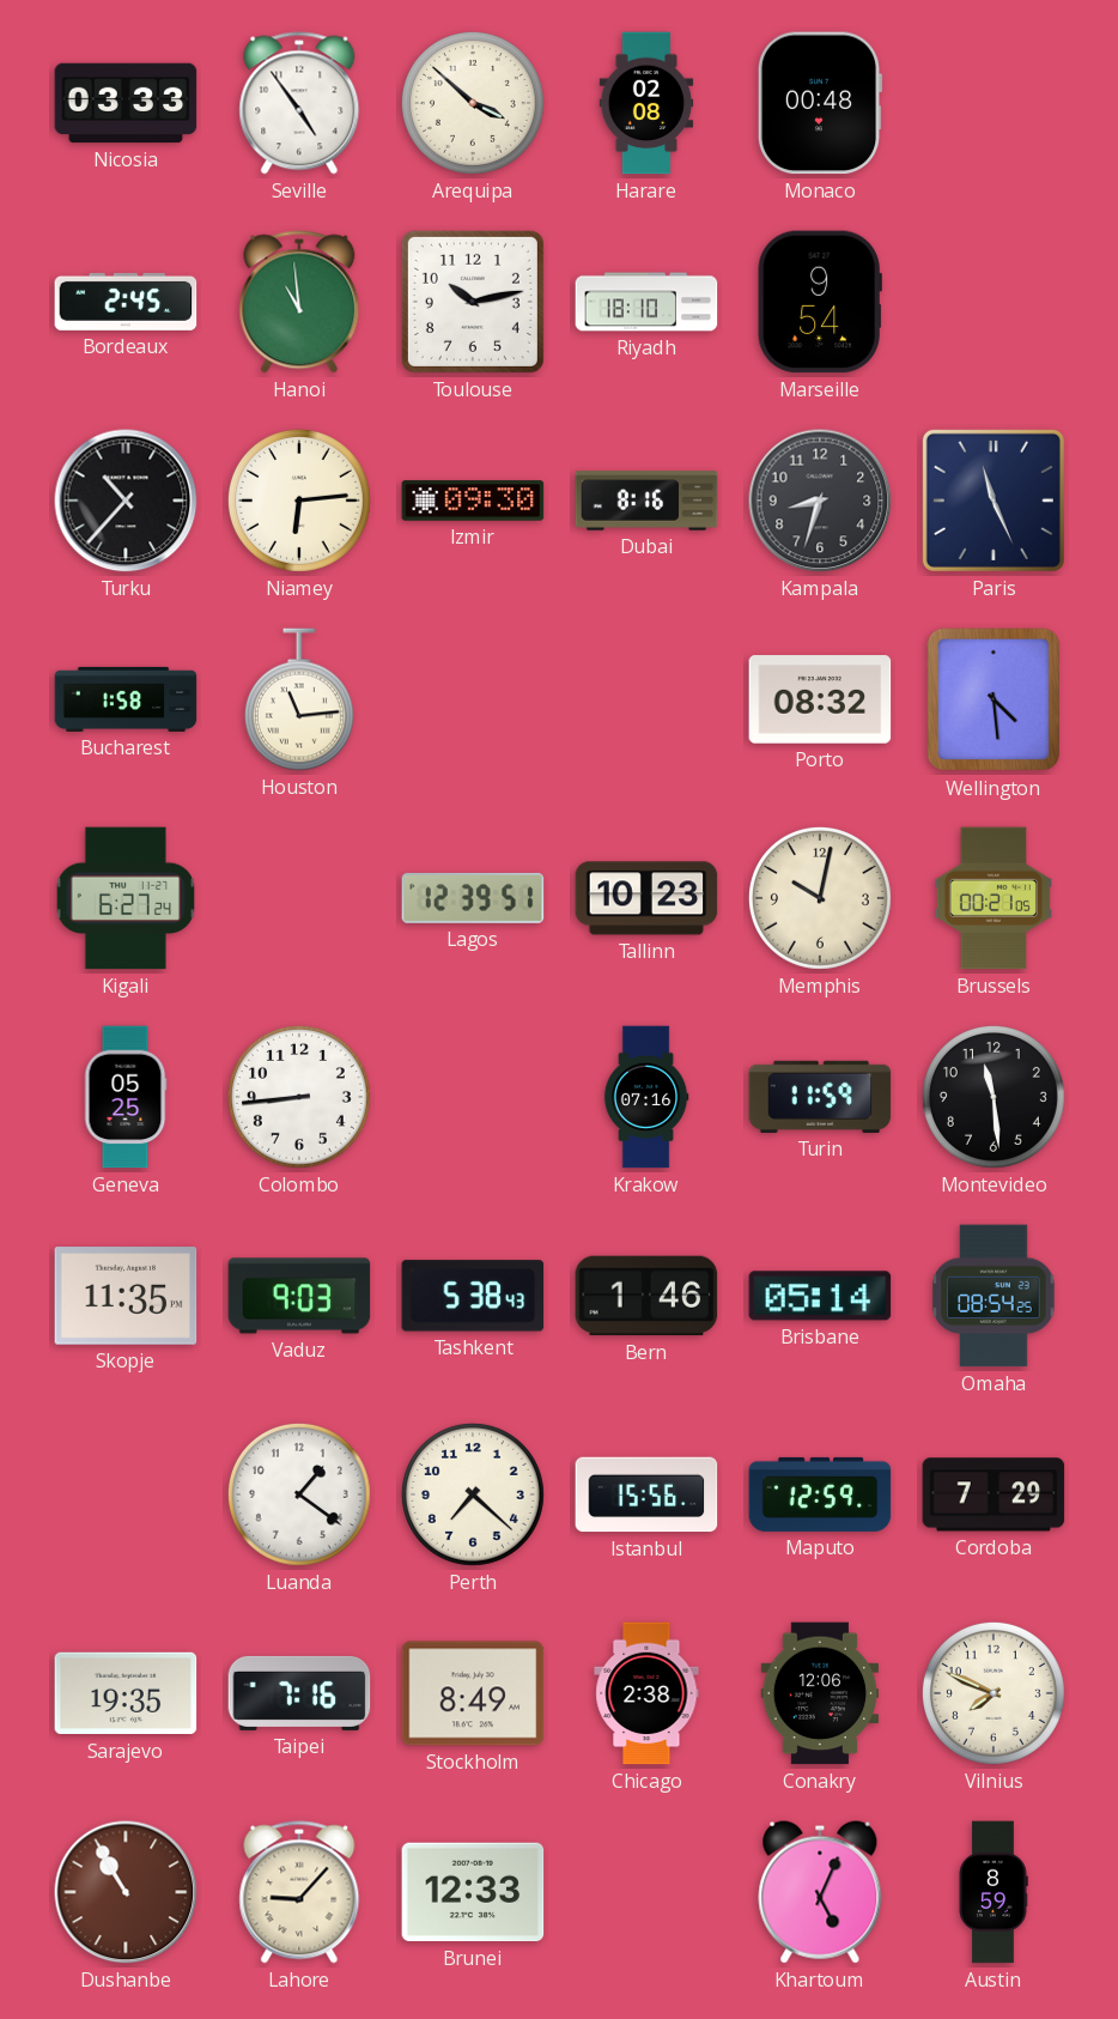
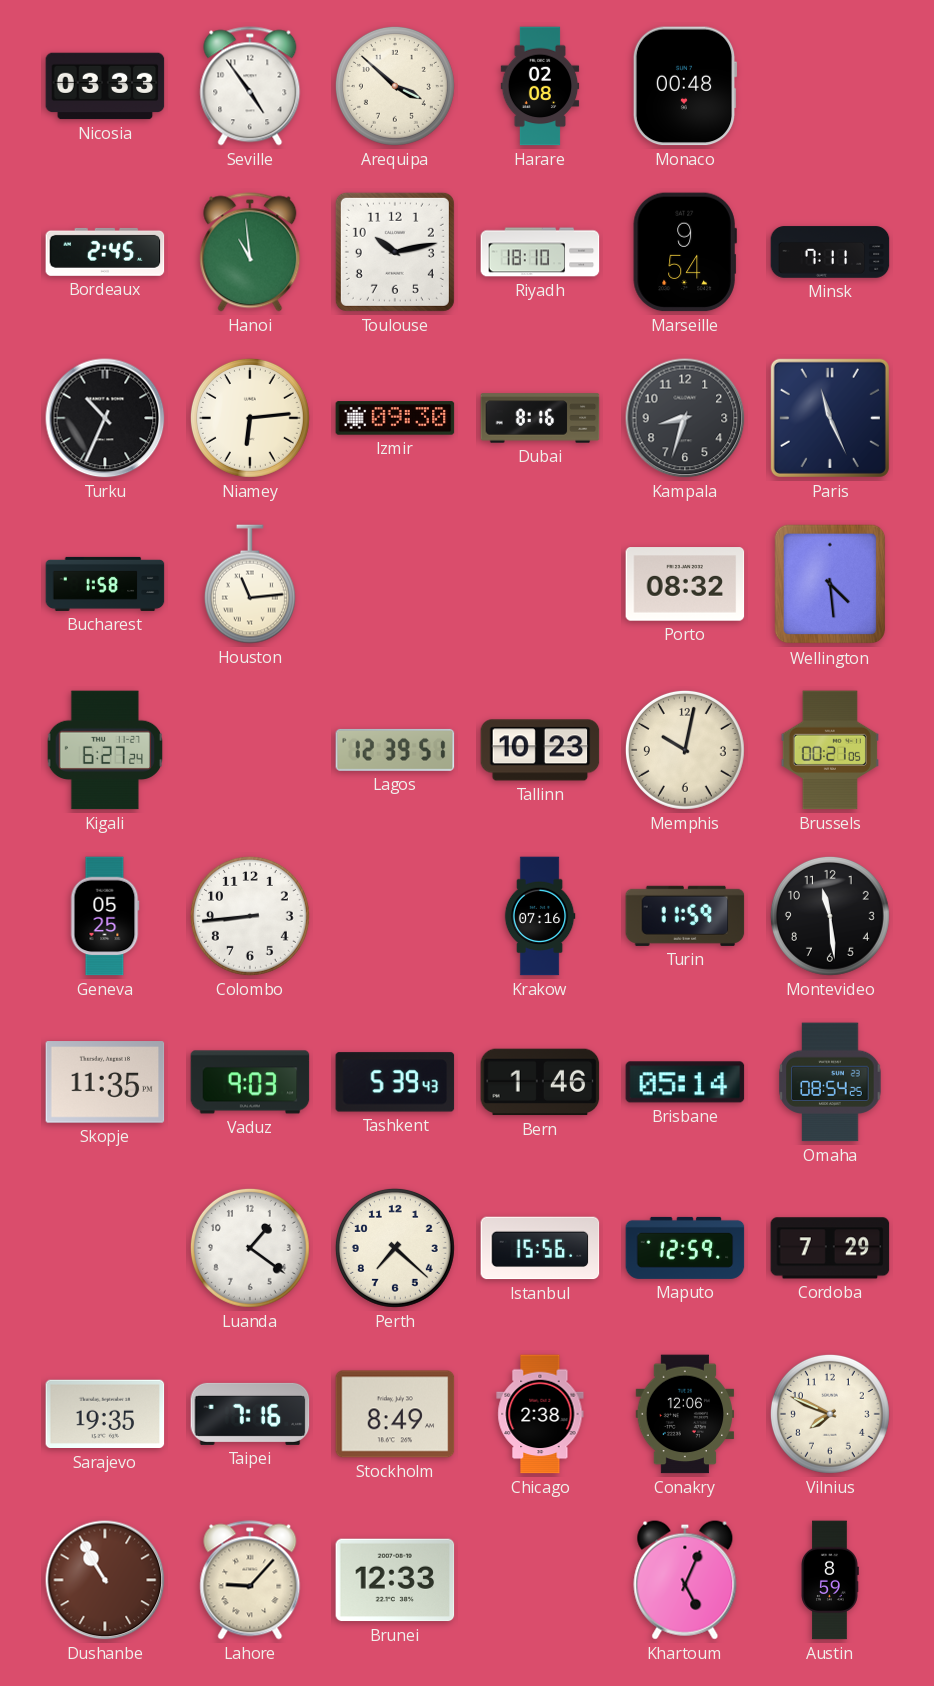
Minsk: none -> 7:11 (830, 252)
Turku: 10:37 -> 10:34 (105, 418)
Tashkent: 5:38 -> 5:39 (395, 1082)
